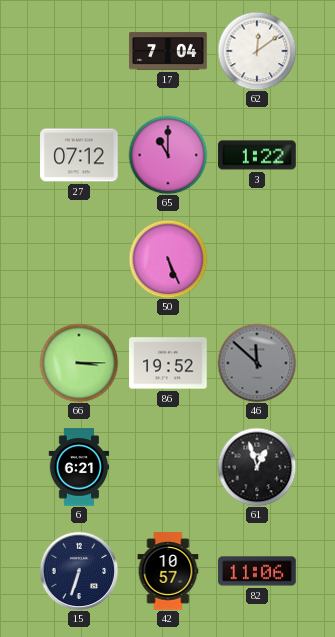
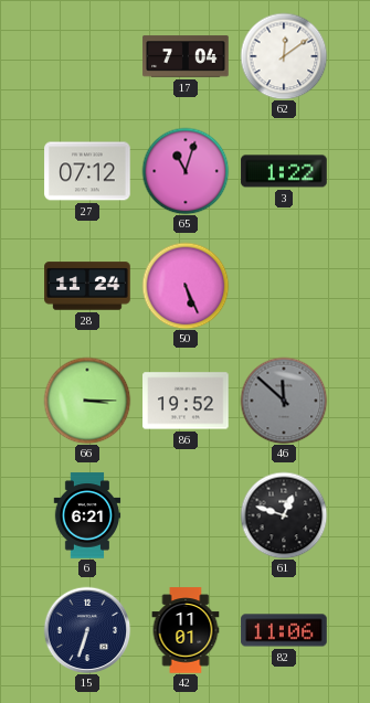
65: 11:00 -> 11:03 (186, 171)
28: none -> 11:24 (87, 286)
61: 12:57 -> 12:48 (284, 515)
42: 10:57 -> 11:01 (186, 630)
